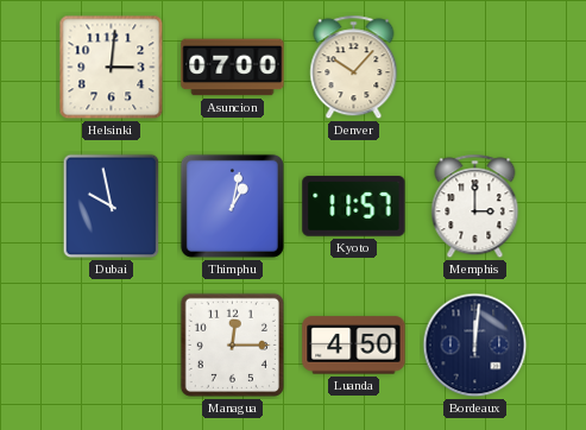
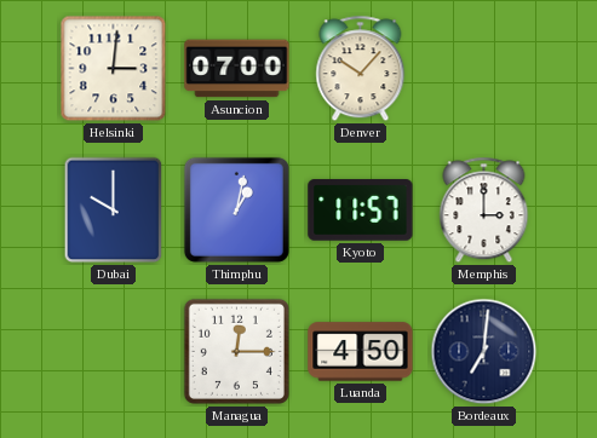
Dubai: 9:58 -> 10:00 (114, 211)
Bordeaux: 12:01 -> 7:01 (484, 352)
